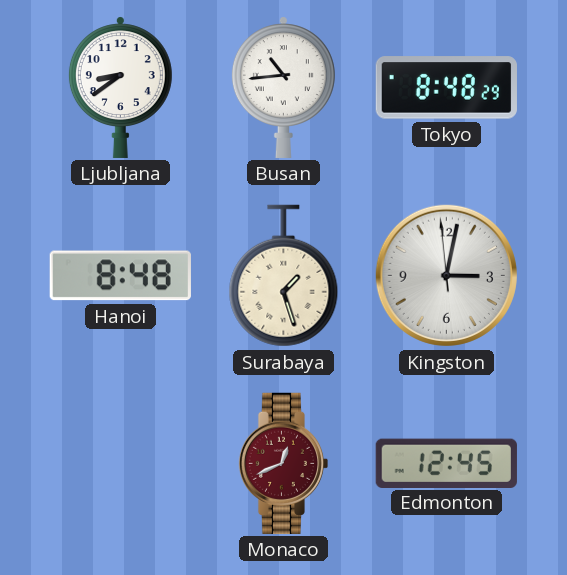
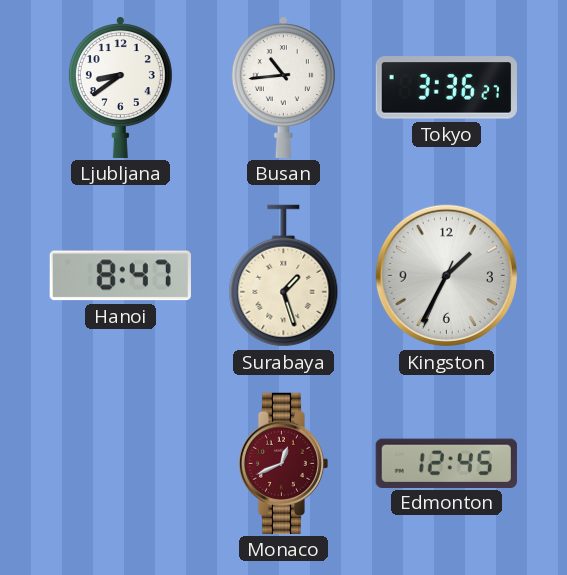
Tokyo: 8:48 -> 3:36 (446, 88)
Hanoi: 8:48 -> 8:47 (120, 276)
Kingston: 3:01 -> 1:34 (446, 275)
